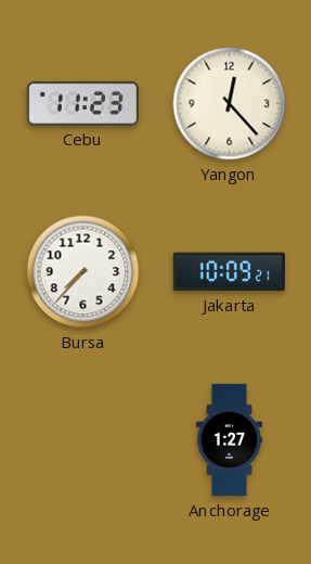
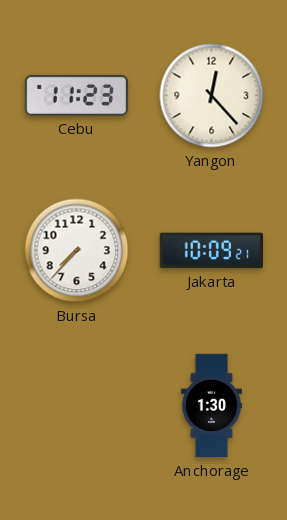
Anchorage: 1:27 -> 1:30 (211, 406)
